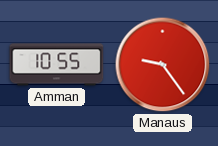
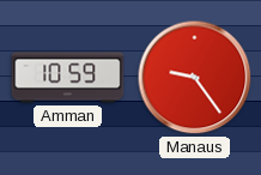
Amman: 10:55 -> 10:59 (68, 78)
